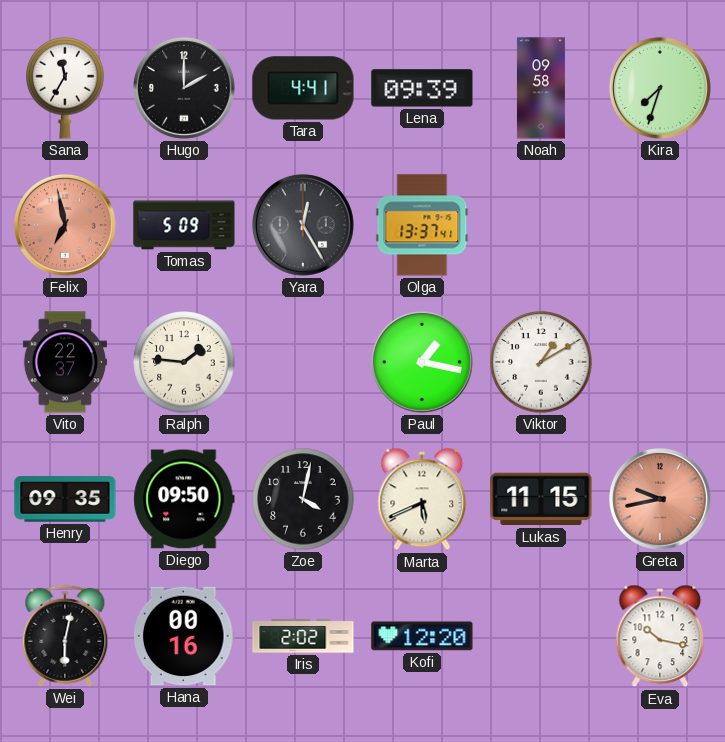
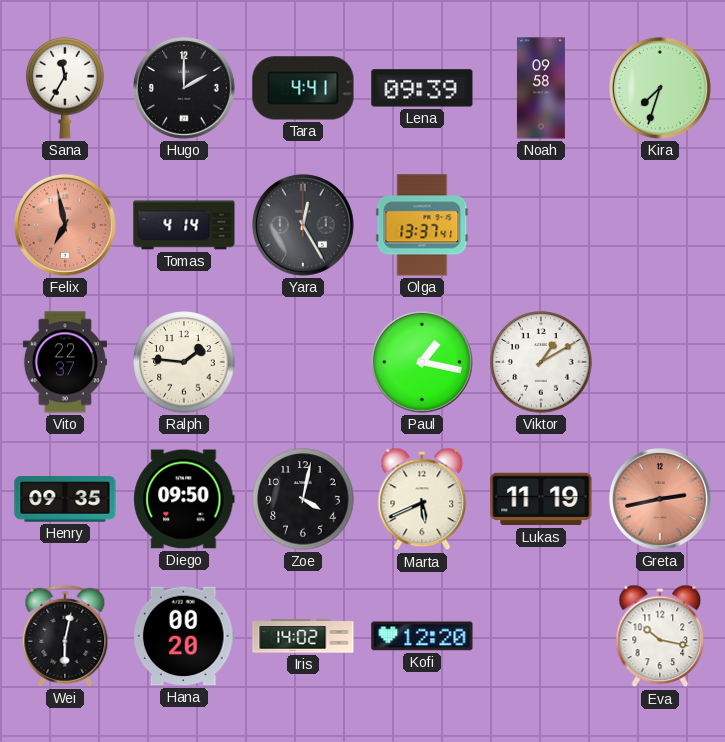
Tomas: 5:09 -> 4:14 (184, 225)
Lukas: 11:15 -> 11:19 (541, 499)
Greta: 9:43 -> 2:43 (660, 499)
Hana: 00:16 -> 00:20 (184, 636)
Iris: 2:02 -> 14:02 (303, 636)
